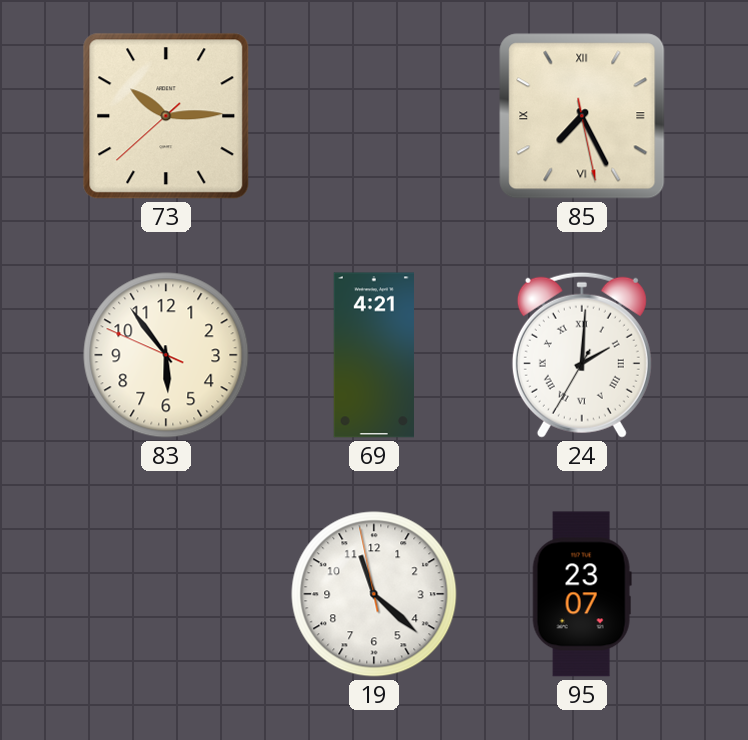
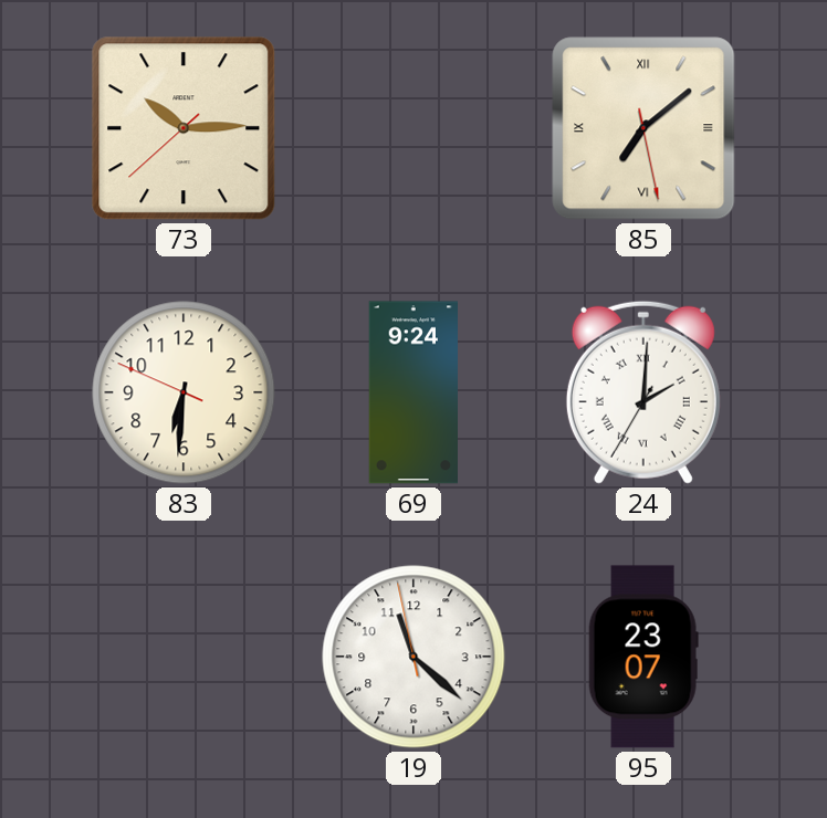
85: 7:25 -> 7:08 (643, 128)
83: 5:53 -> 6:30 (184, 392)
69: 4:21 -> 9:24 (412, 392)
